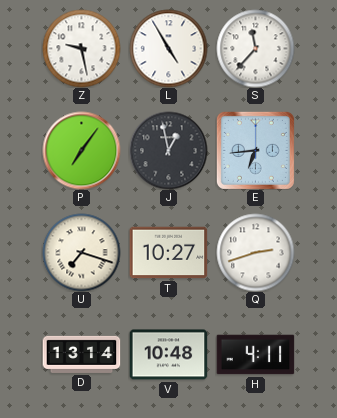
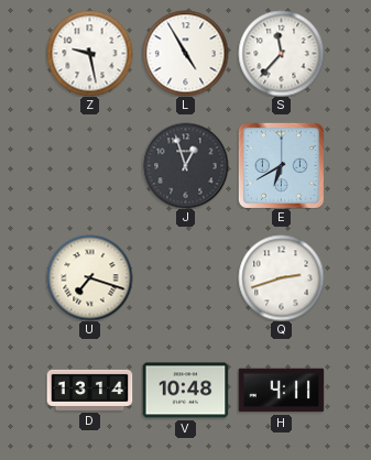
P: 7:06 -> none (81, 150)
J: 12:58 -> 12:57 (185, 165)
E: 6:44 -> 6:40 (281, 165)
T: 10:27 -> none (168, 253)
